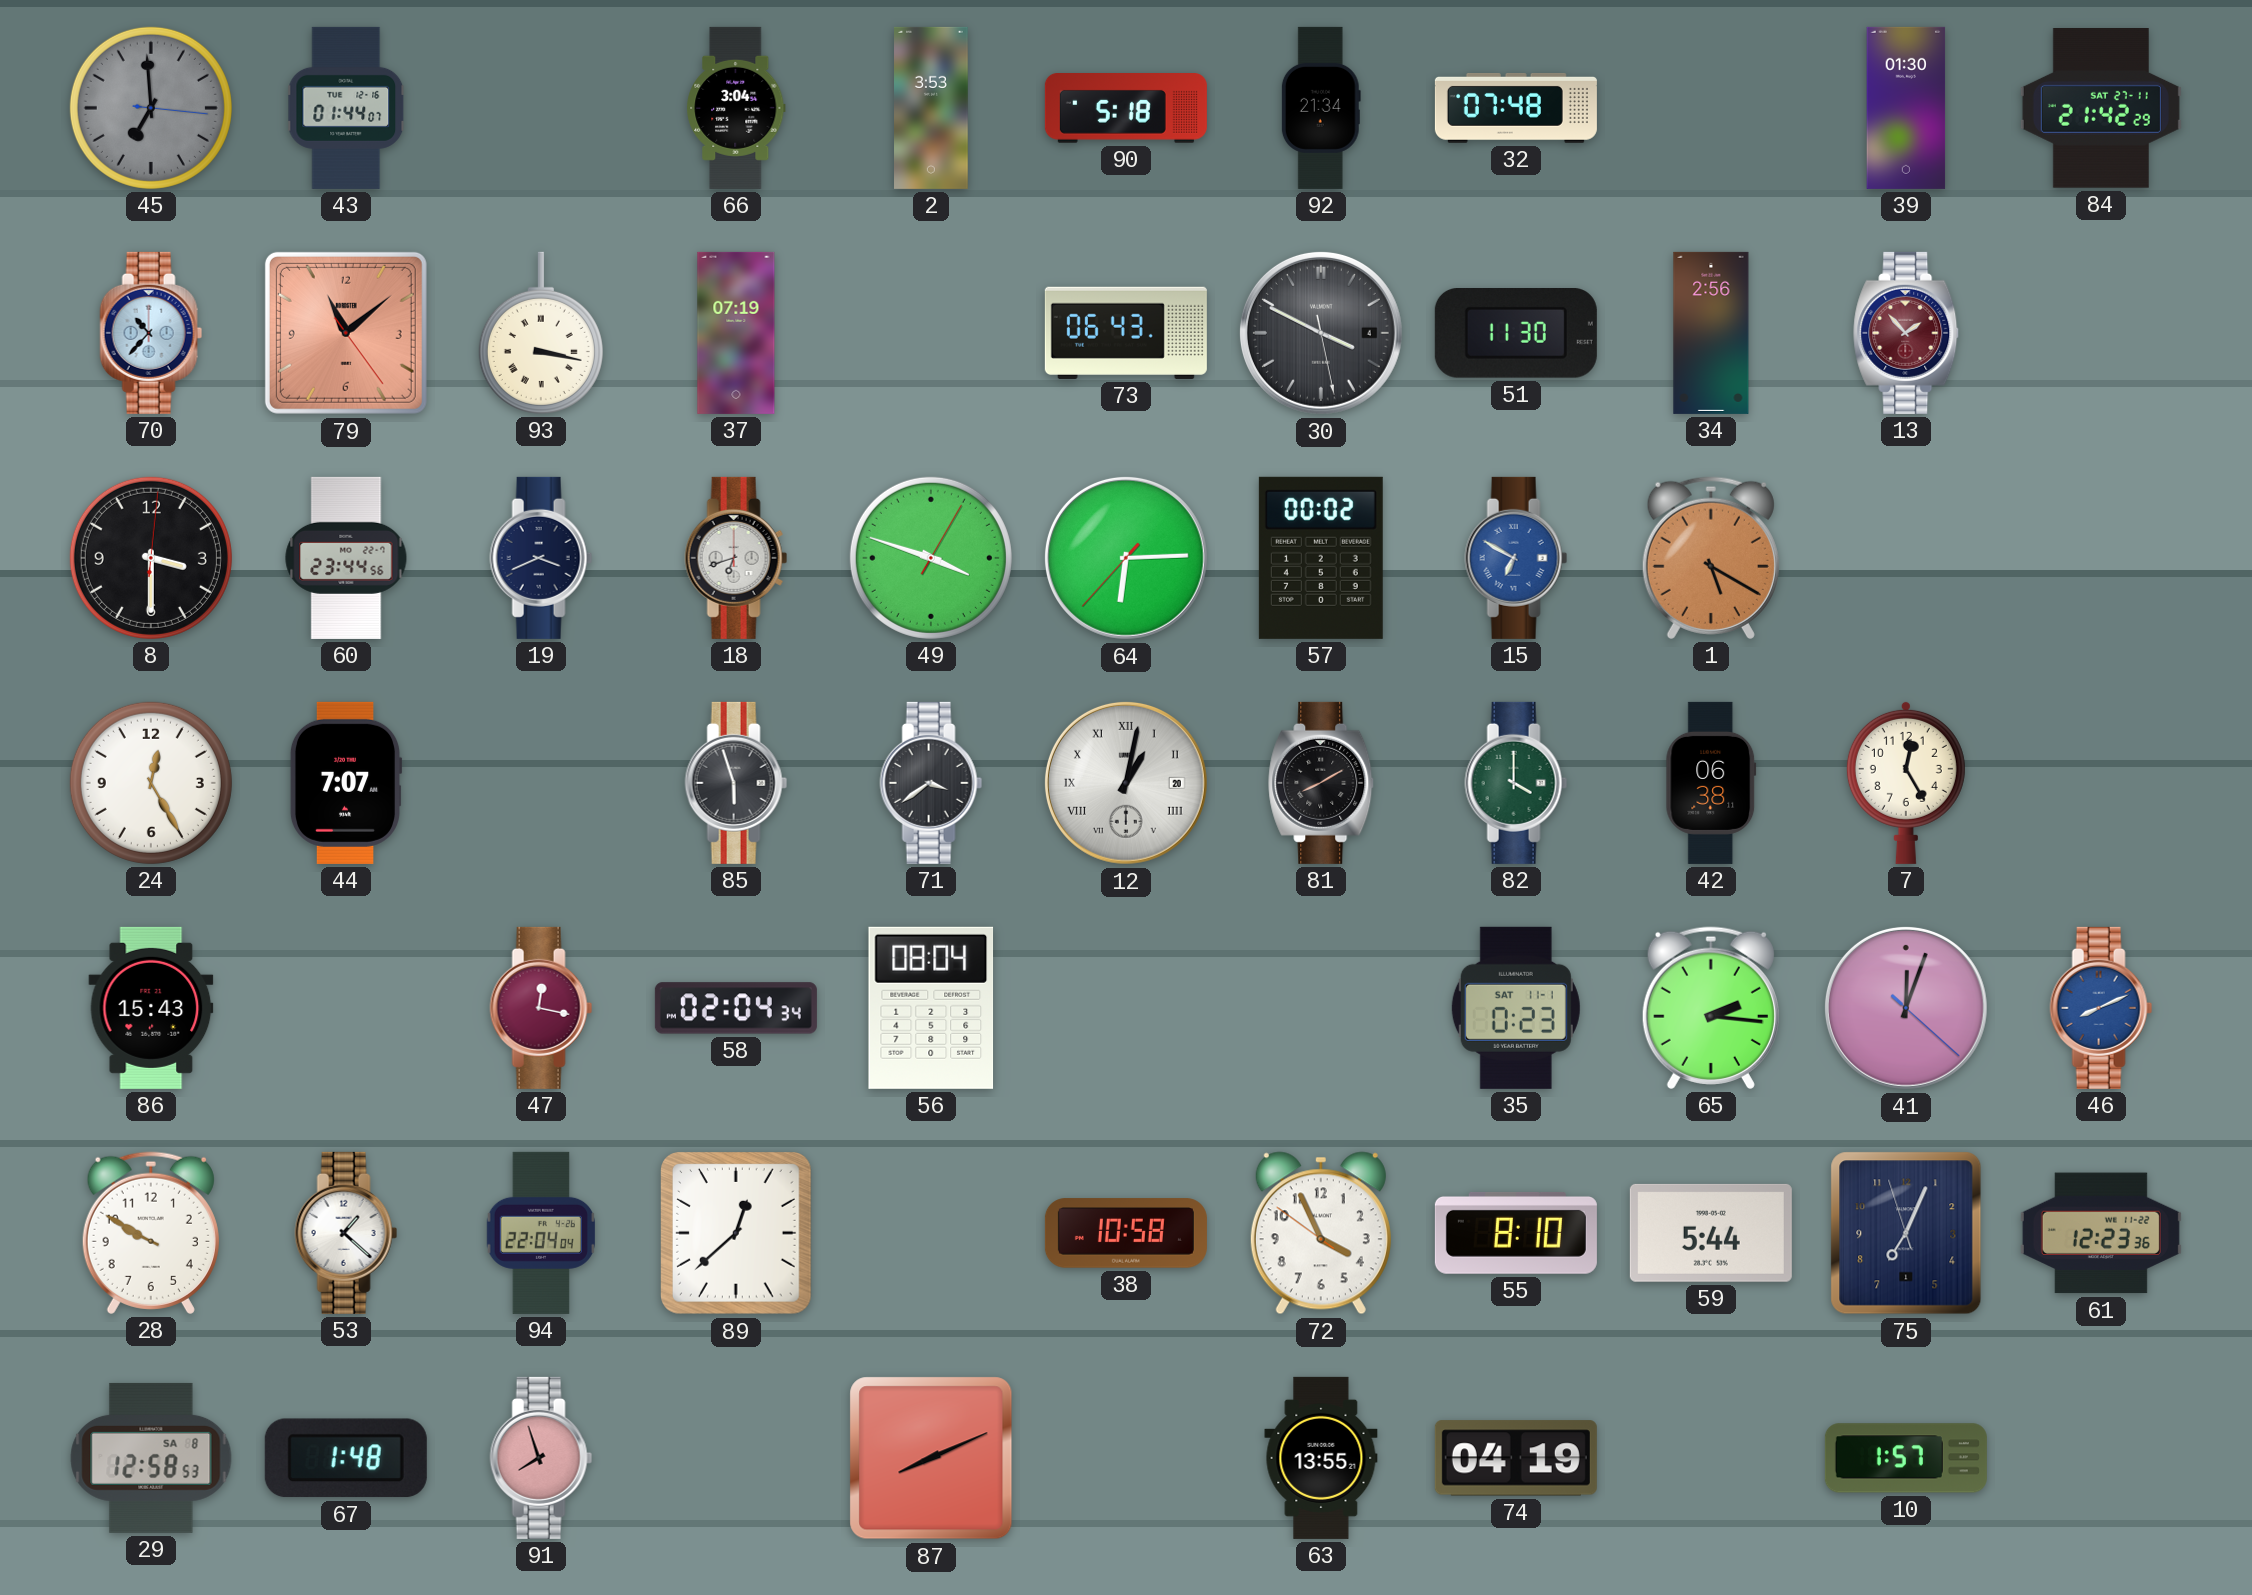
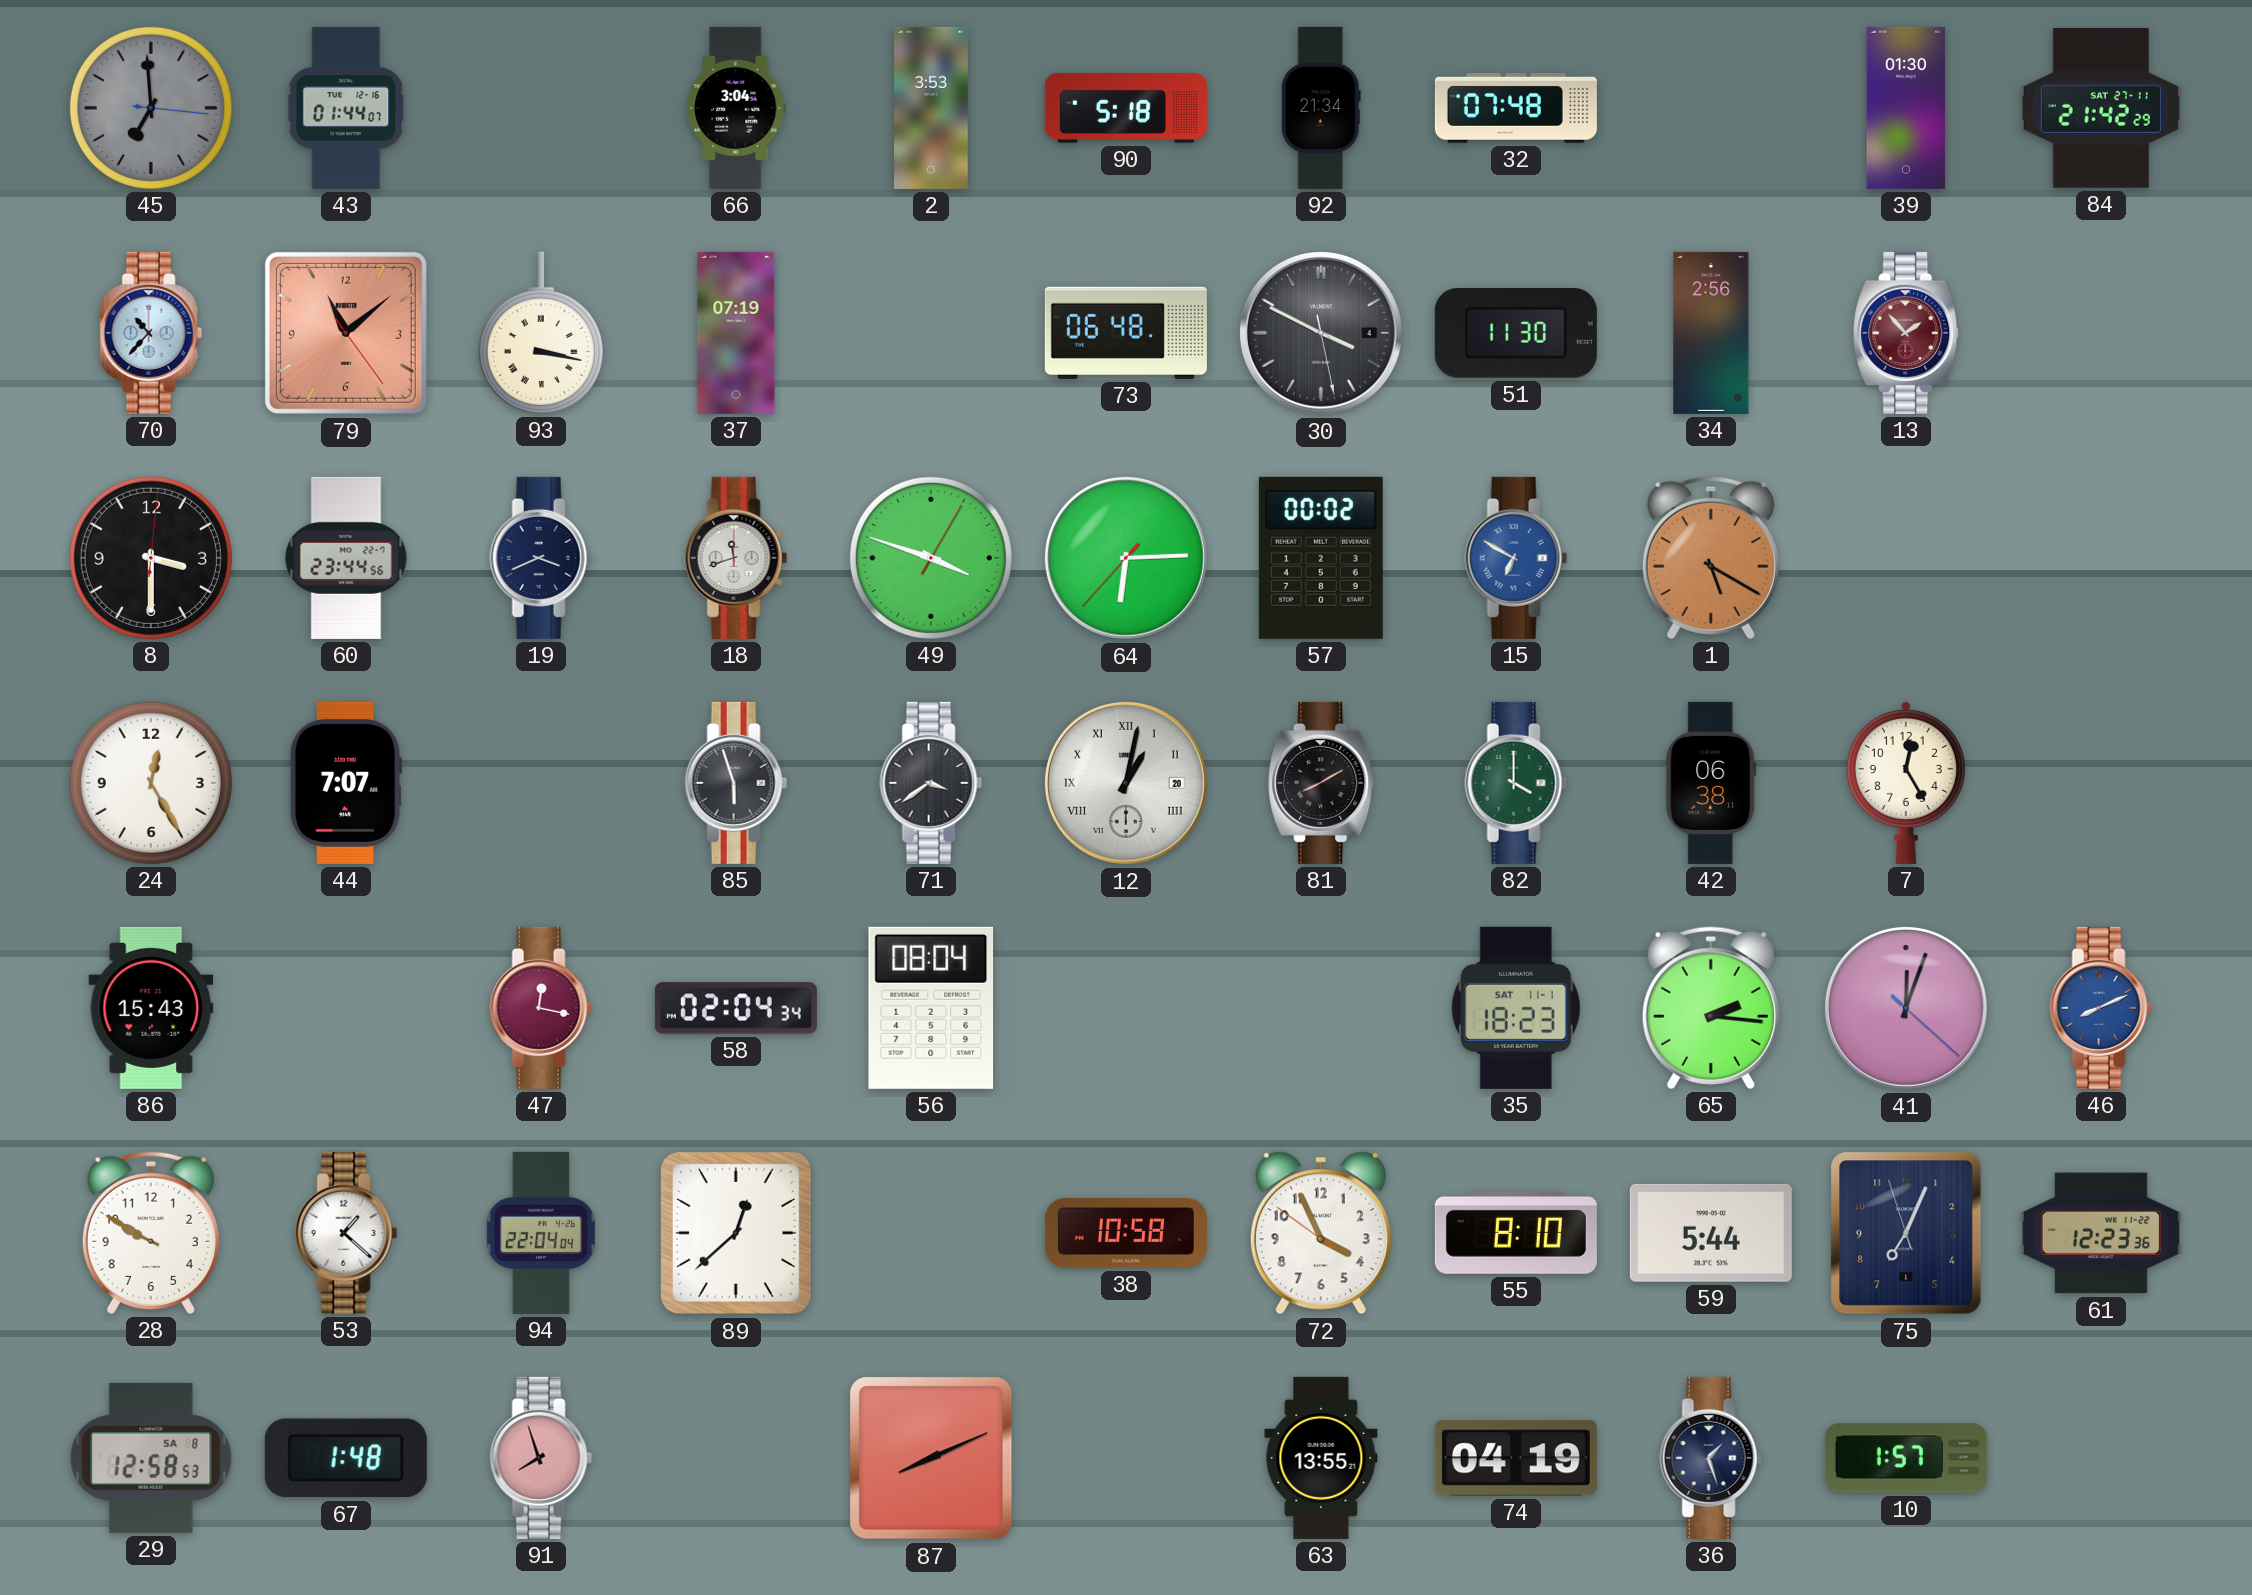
73: 06:43 -> 06:48 (1126, 333)
18: 6:42 -> 11:42 (736, 558)
35: 0:23 -> 18:23 (1516, 1008)
36: none -> 1:27 (1711, 1458)
